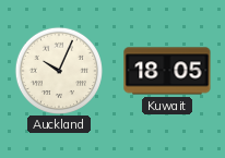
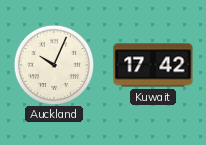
Kuwait: 18:05 -> 17:42 (153, 65)
